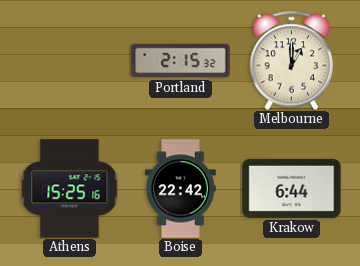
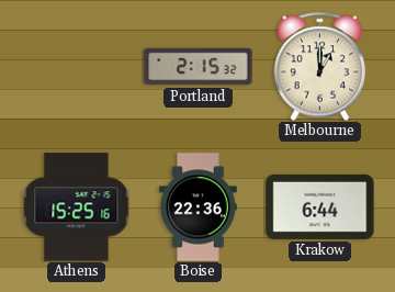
Boise: 22:42 -> 22:36 (199, 207)
